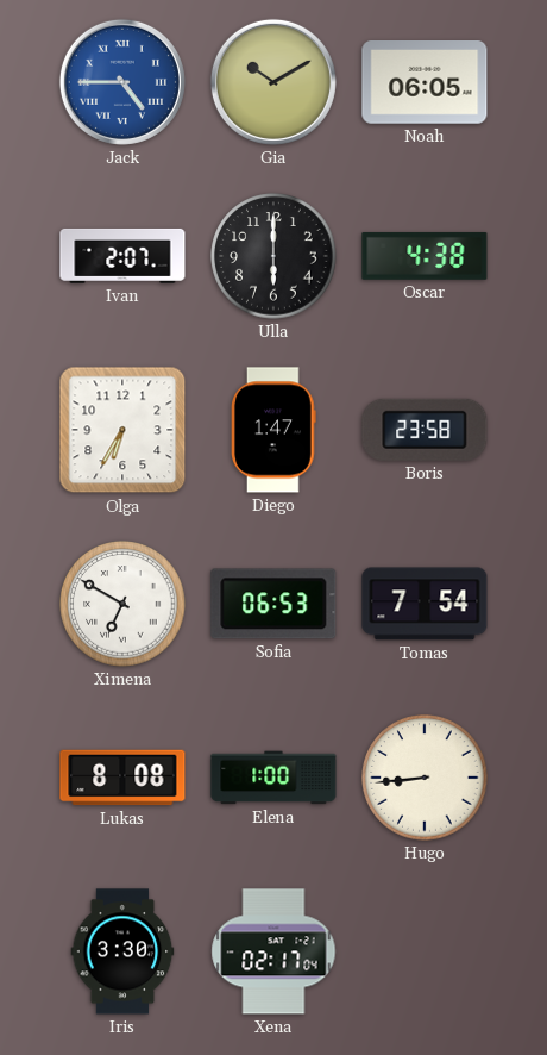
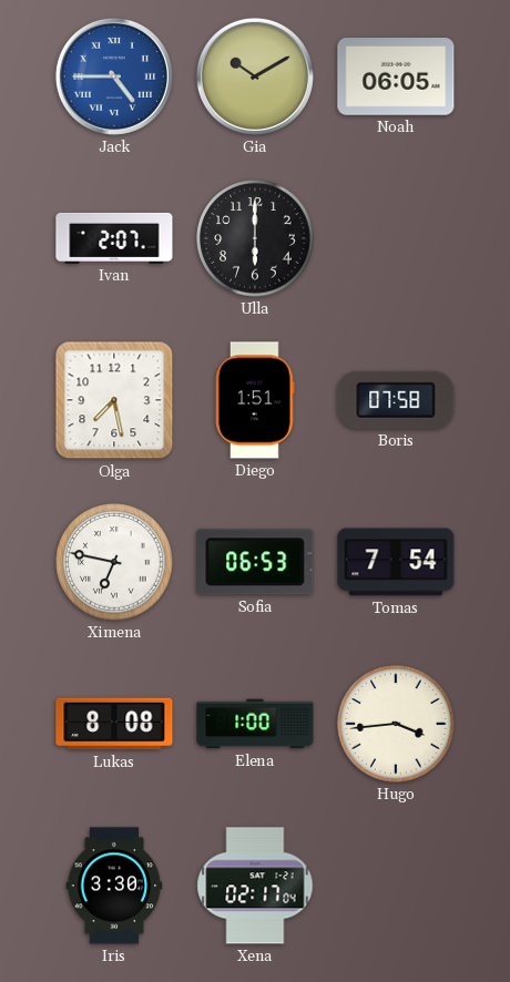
Oscar: 4:38 -> none (425, 256)
Olga: 6:35 -> 7:28 (114, 400)
Diego: 1:47 -> 1:51 (255, 400)
Boris: 23:58 -> 07:58 (396, 400)
Ximena: 6:50 -> 6:47 (114, 562)
Hugo: 8:44 -> 3:44 (396, 724)
